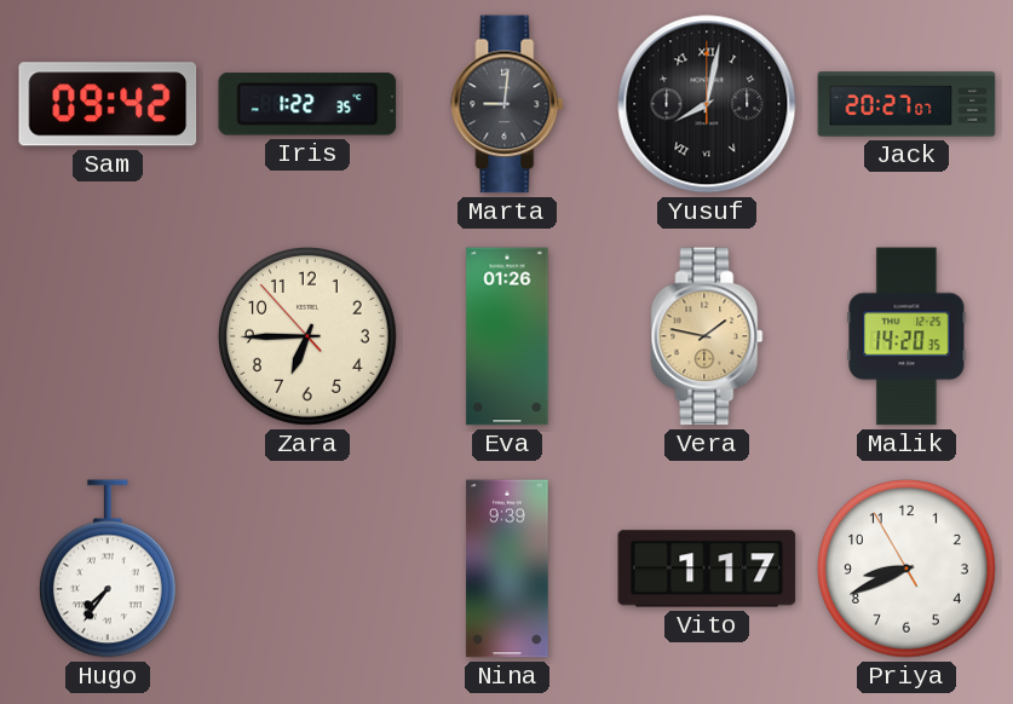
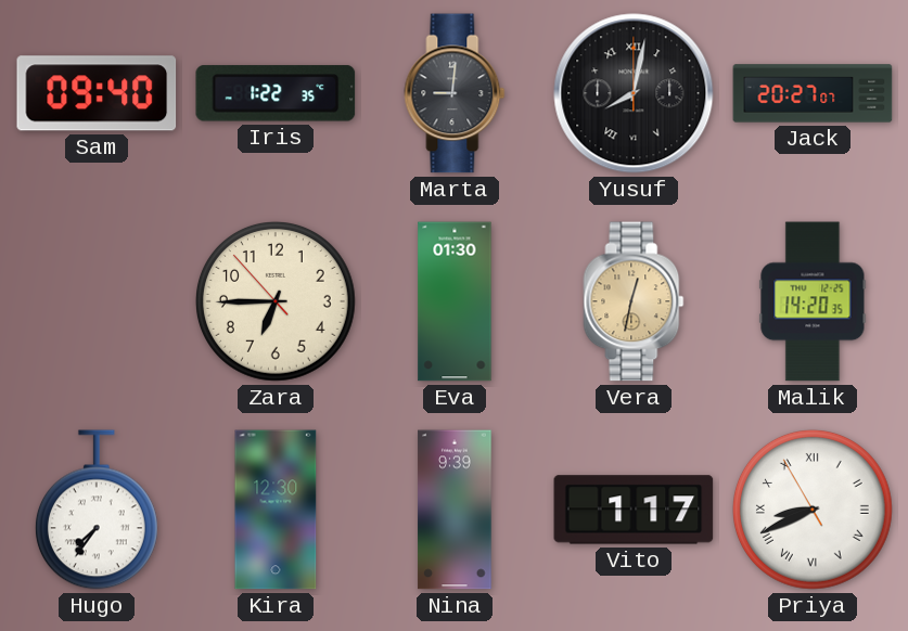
Sam: 09:42 -> 09:40 (97, 93)
Eva: 01:26 -> 01:30 (455, 301)
Vera: 1:47 -> 12:32 (634, 301)
Kira: none -> 12:30 (276, 510)
Priya numerals: Arabic -> Roman (814, 511)
